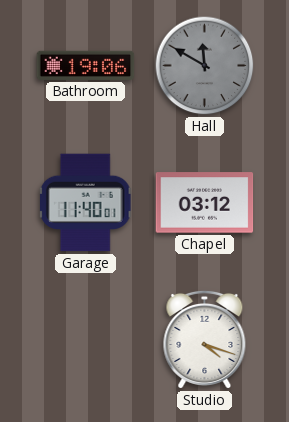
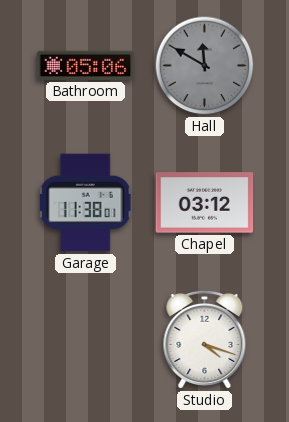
Bathroom: 19:06 -> 05:06 (86, 65)
Garage: 11:40 -> 11:38 (85, 203)
